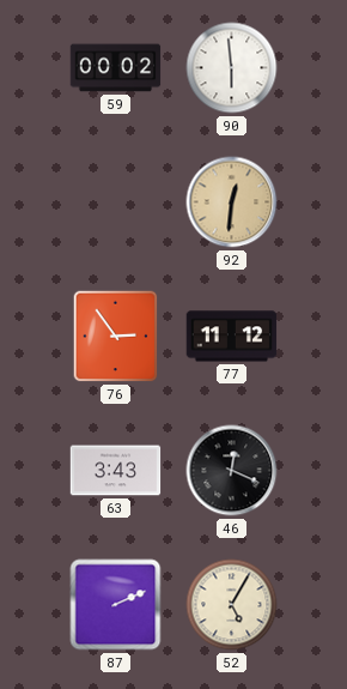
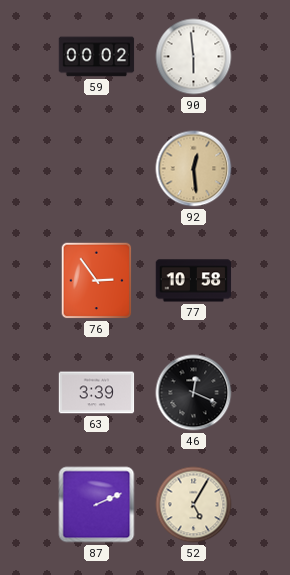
92: 12:31 -> 12:29 (194, 169)
77: 11:12 -> 10:58 (194, 281)
63: 3:43 -> 3:39 (97, 393)
